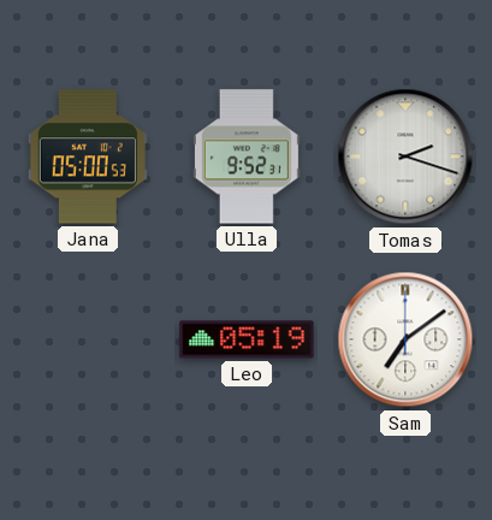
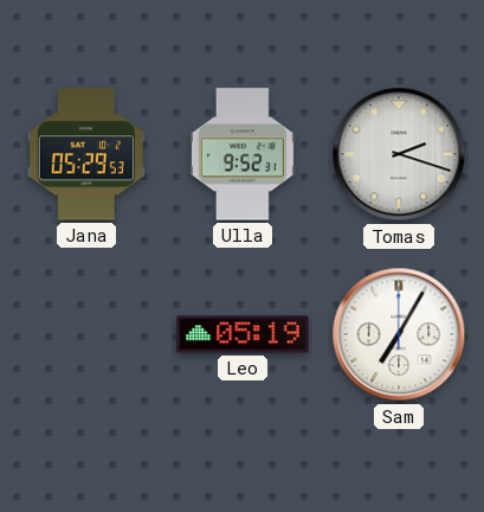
Jana: 05:00 -> 05:29 (86, 154)
Sam: 7:09 -> 7:05 (399, 334)
